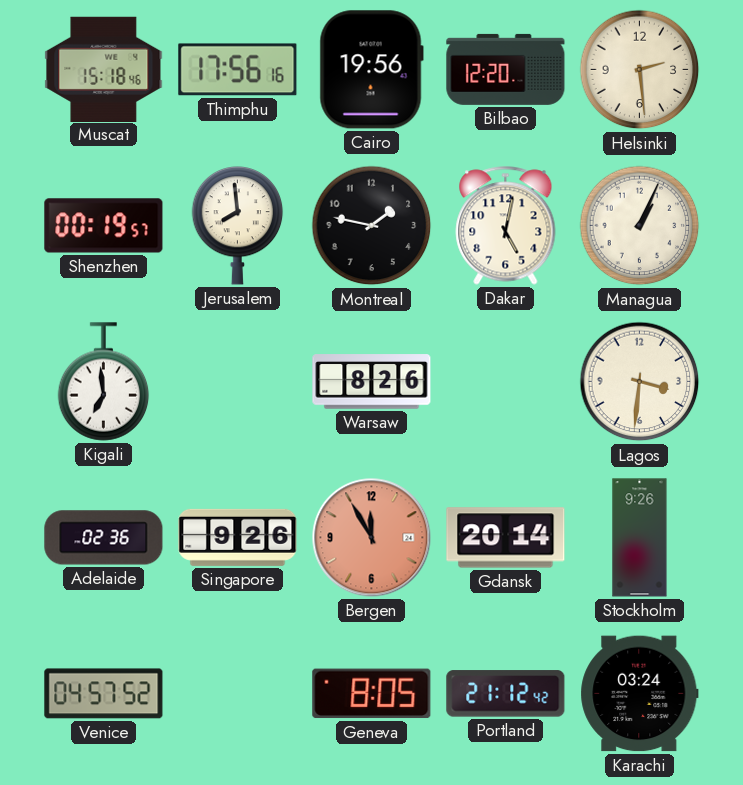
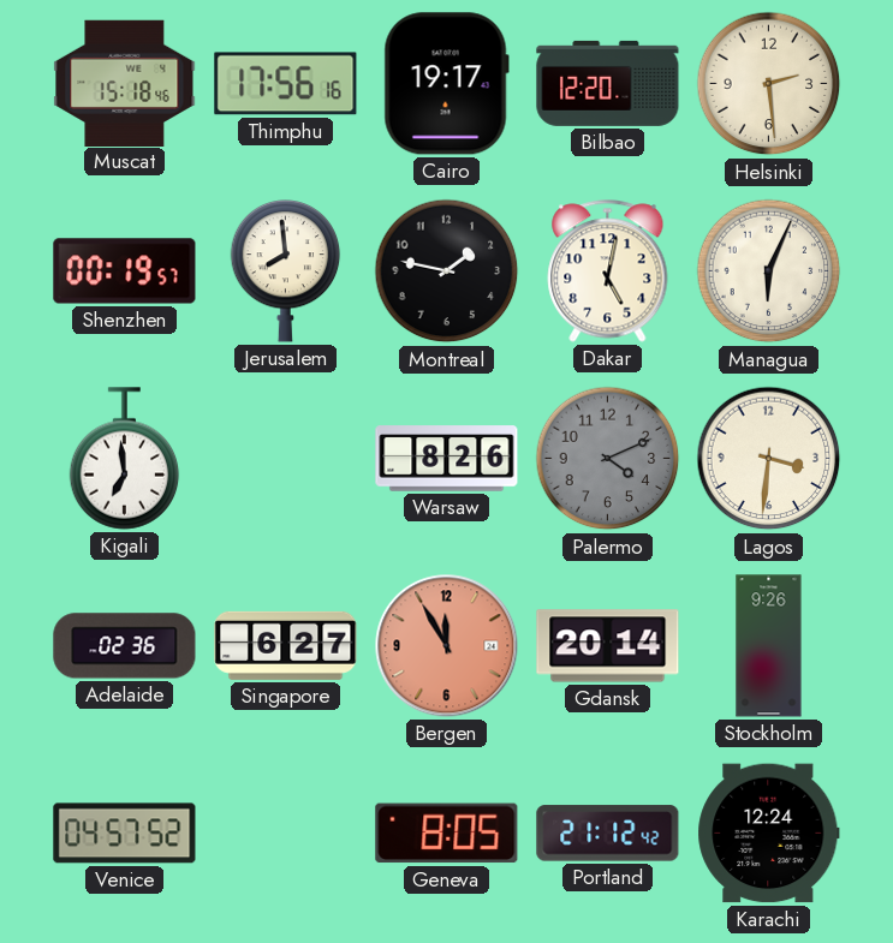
Cairo: 19:56 -> 19:17 (446, 84)
Managua: 1:04 -> 6:04 (769, 271)
Palermo: none -> 4:11 (608, 459)
Singapore: 9:26 -> 6:27 (286, 645)
Karachi: 03:24 -> 12:24 (769, 834)
